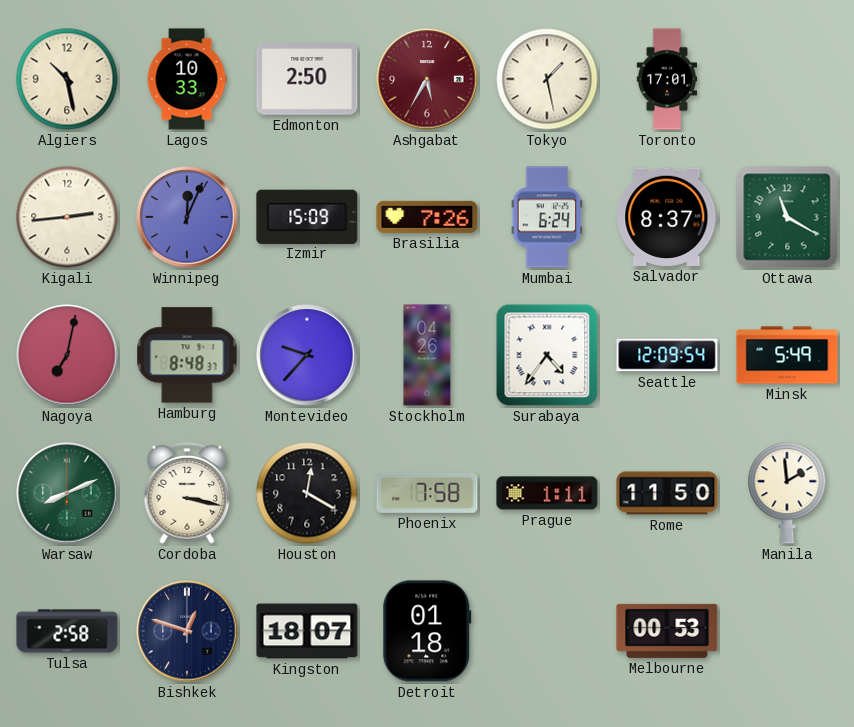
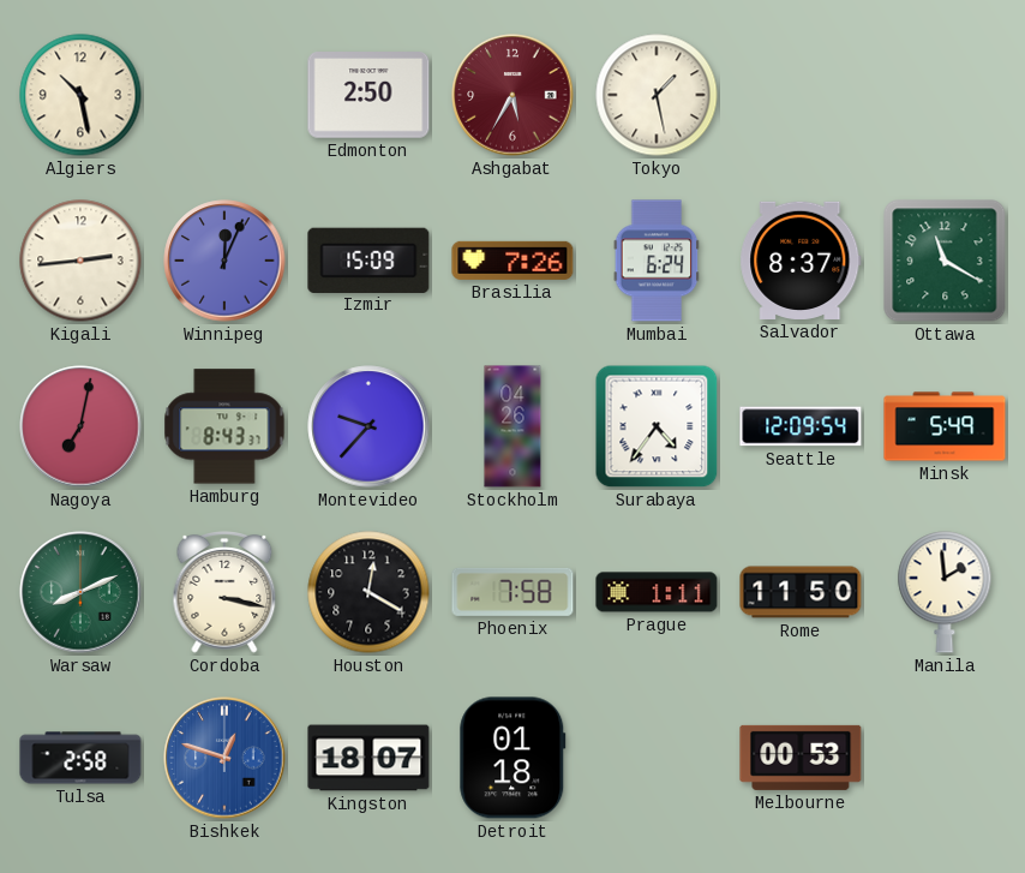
Lagos: 10:33 -> none (187, 79)
Toronto: 17:01 -> none (667, 79)
Hamburg: 8:48 -> 8:43 (224, 426)
Bishkek dial: navy -> blue (224, 758)
